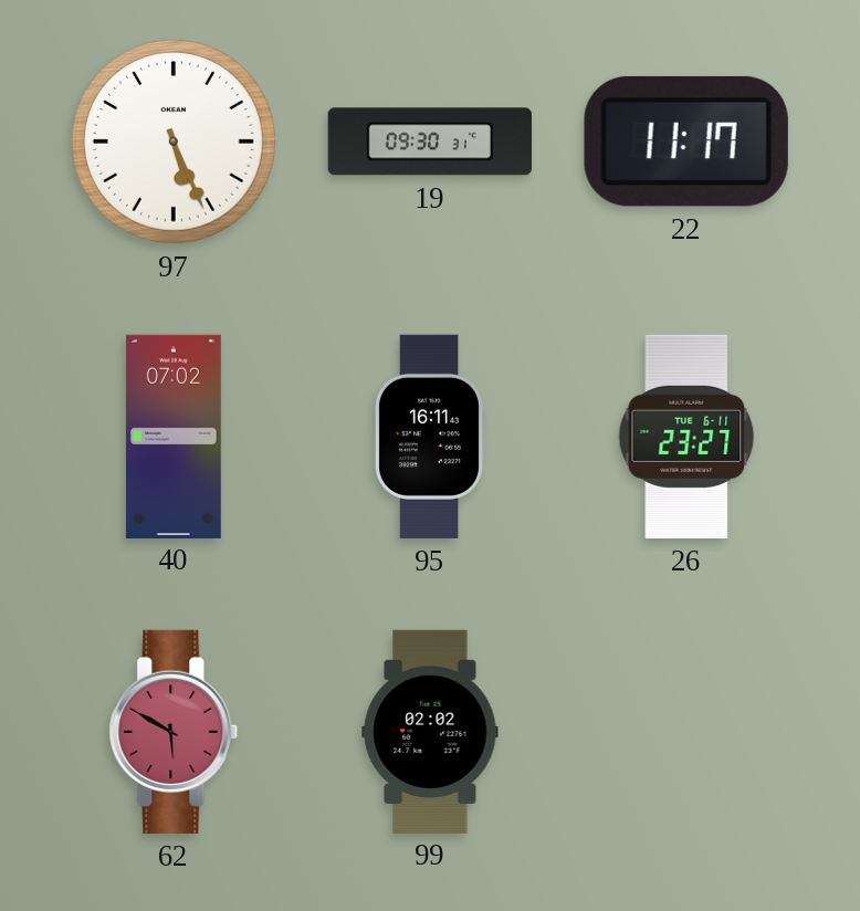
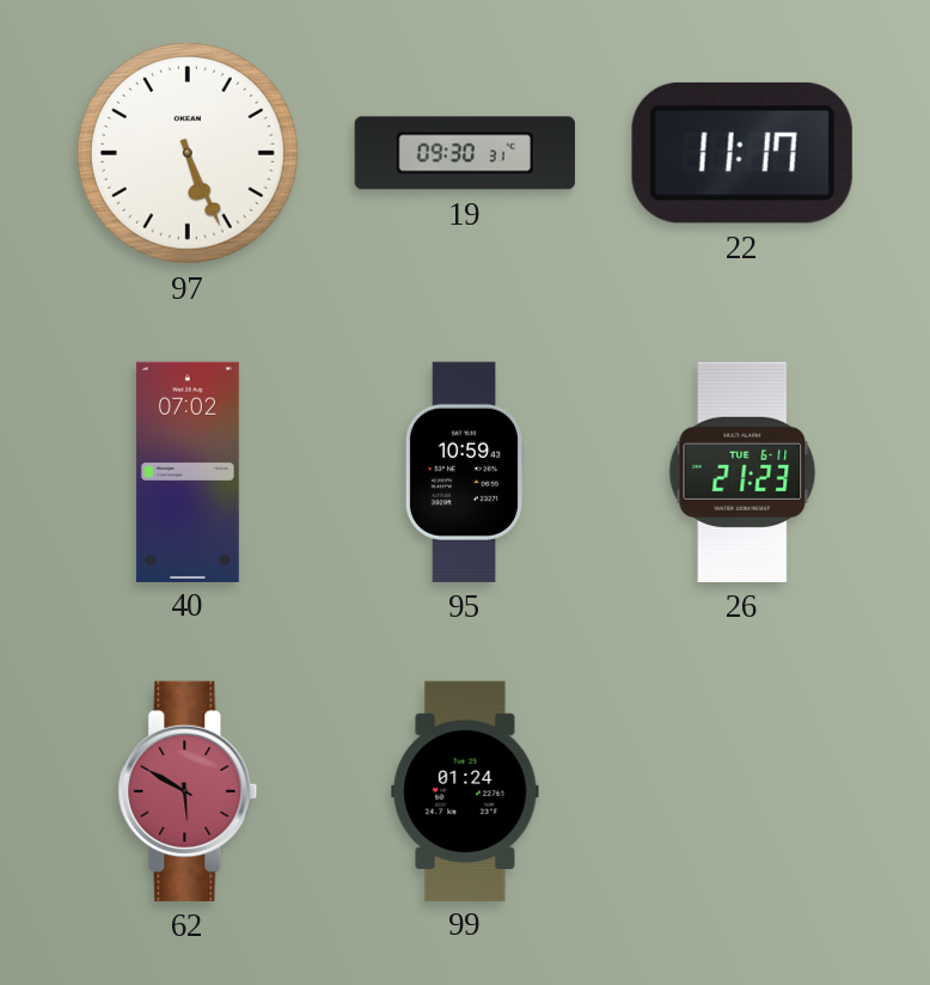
95: 16:11 -> 10:59 (464, 472)
26: 23:27 -> 21:23 (742, 472)
99: 02:02 -> 01:24 (465, 790)
